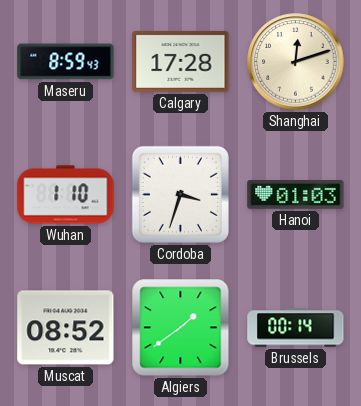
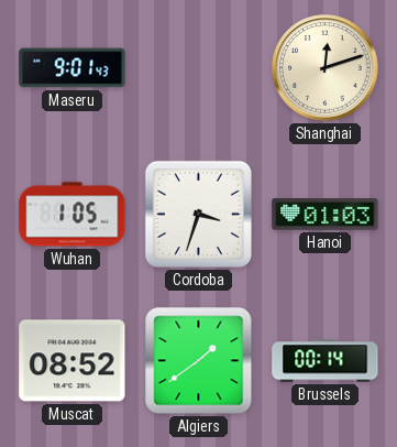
Maseru: 8:59 -> 9:01 (73, 68)
Calgary: 17:28 -> none (181, 62)
Wuhan: 1:10 -> 1:05 (73, 215)
